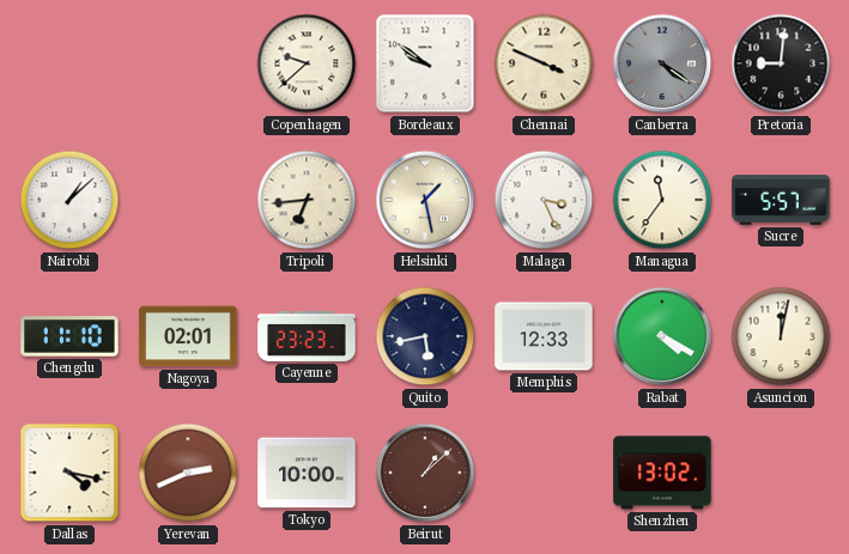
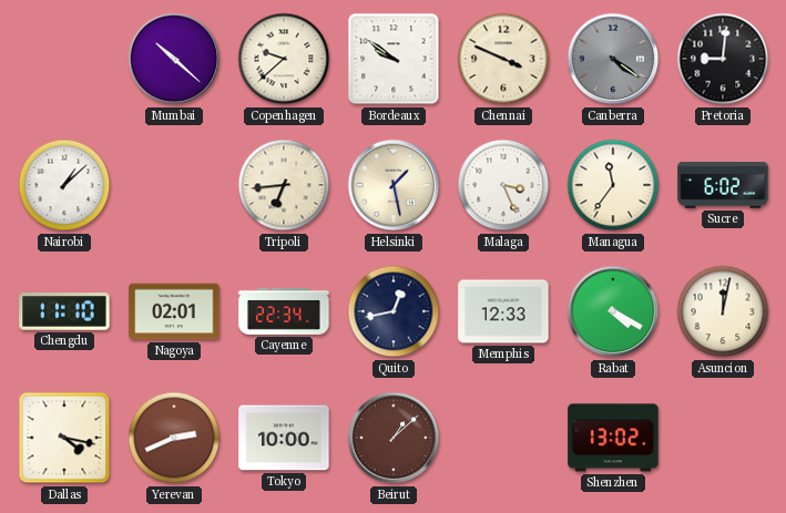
Mumbai: none -> 10:22 (174, 59)
Sucre: 5:57 -> 6:02 (723, 185)
Cayenne: 23:23 -> 22:34 (284, 311)
Quito: 5:43 -> 12:43 (394, 311)
